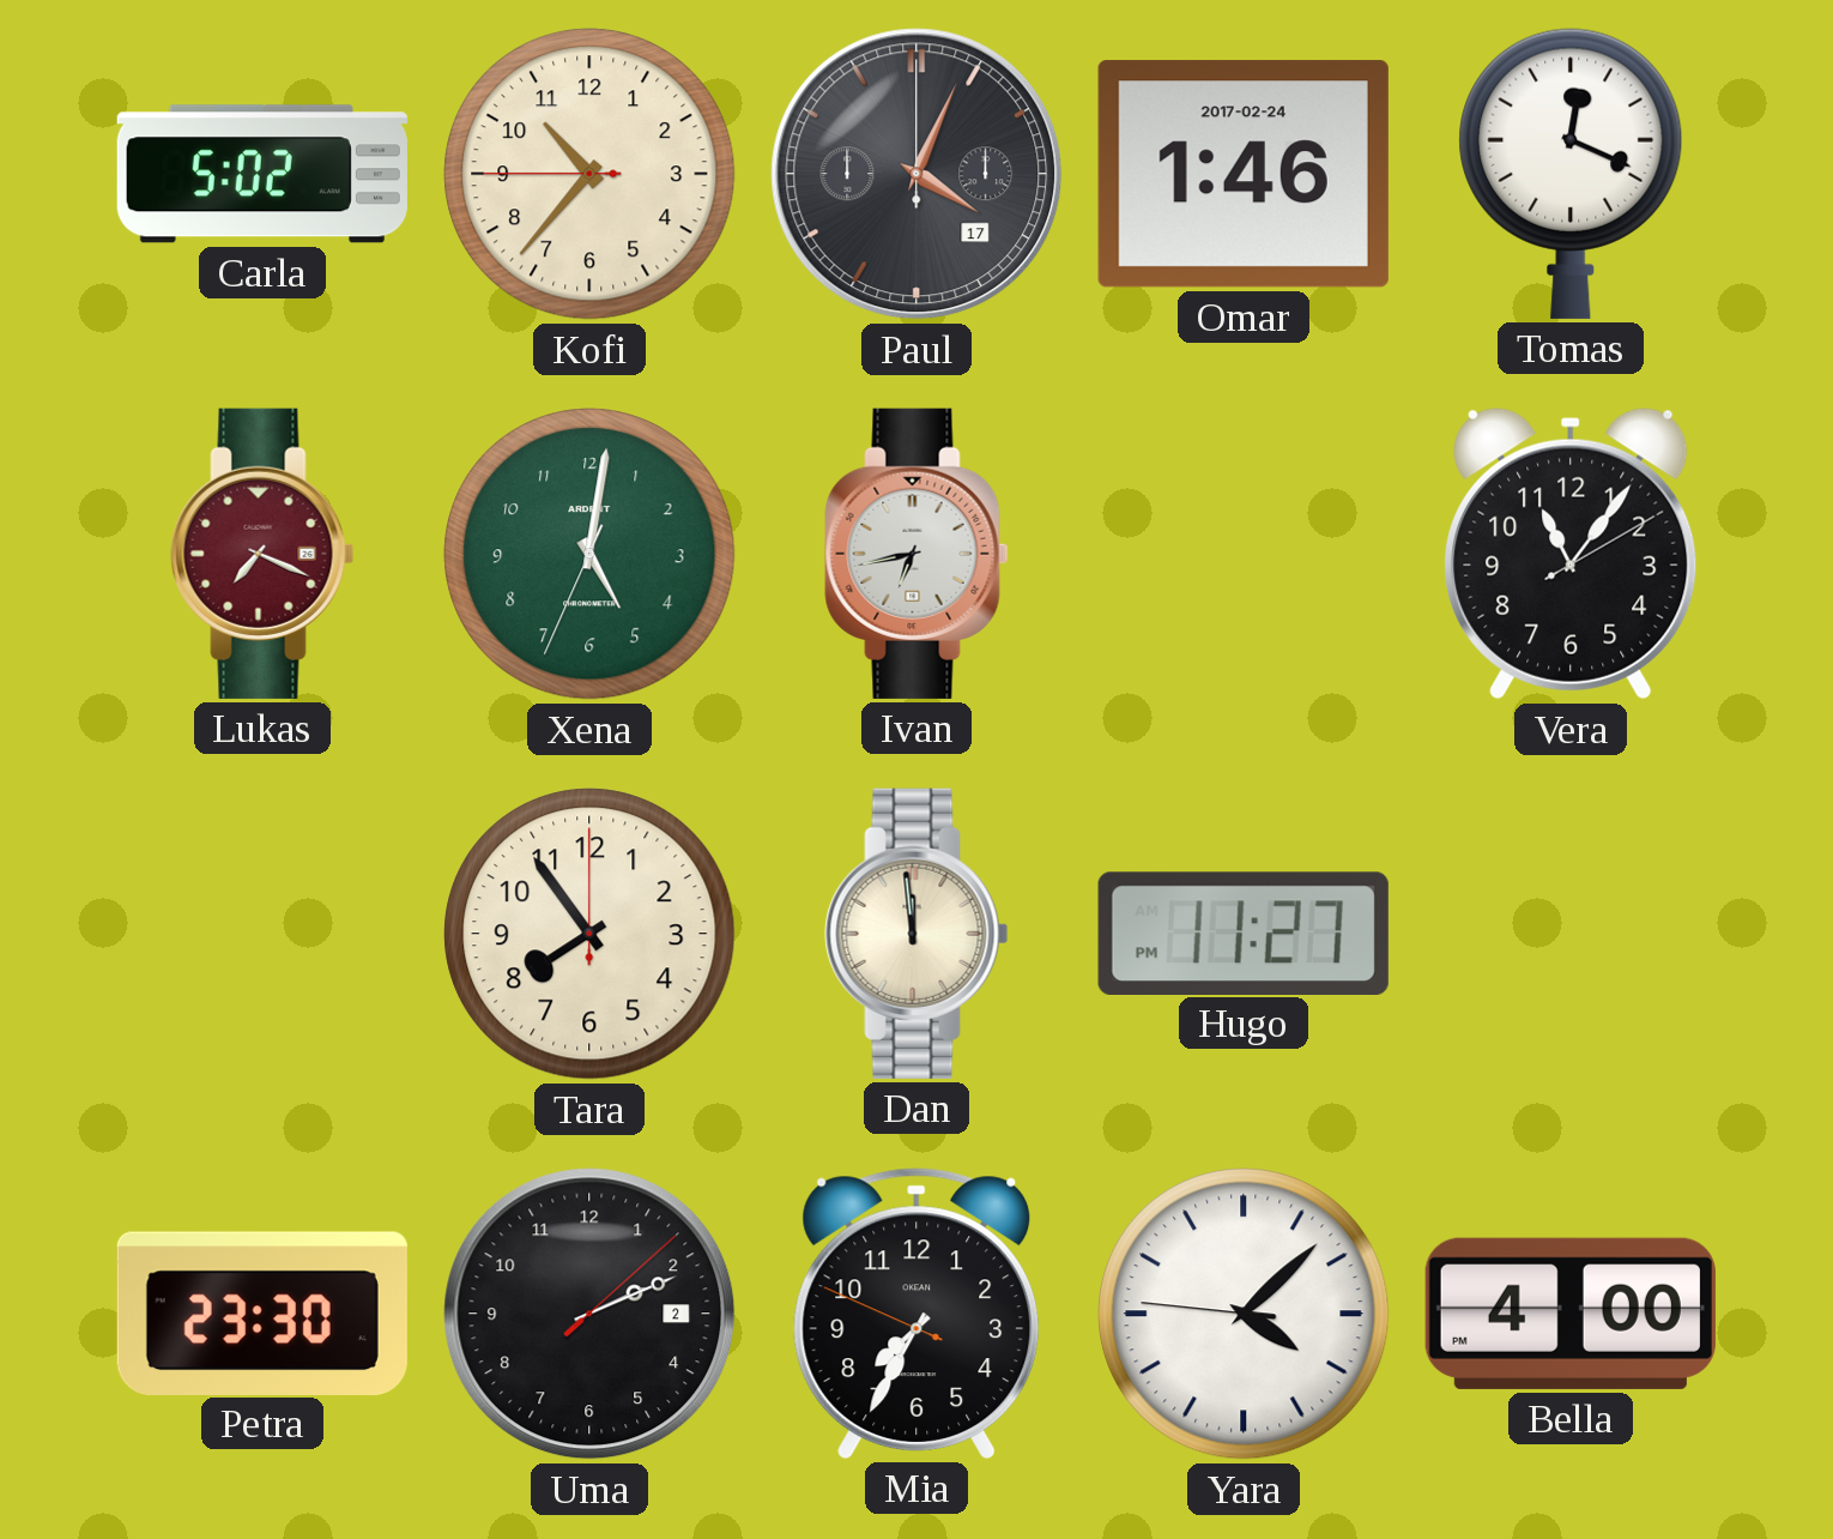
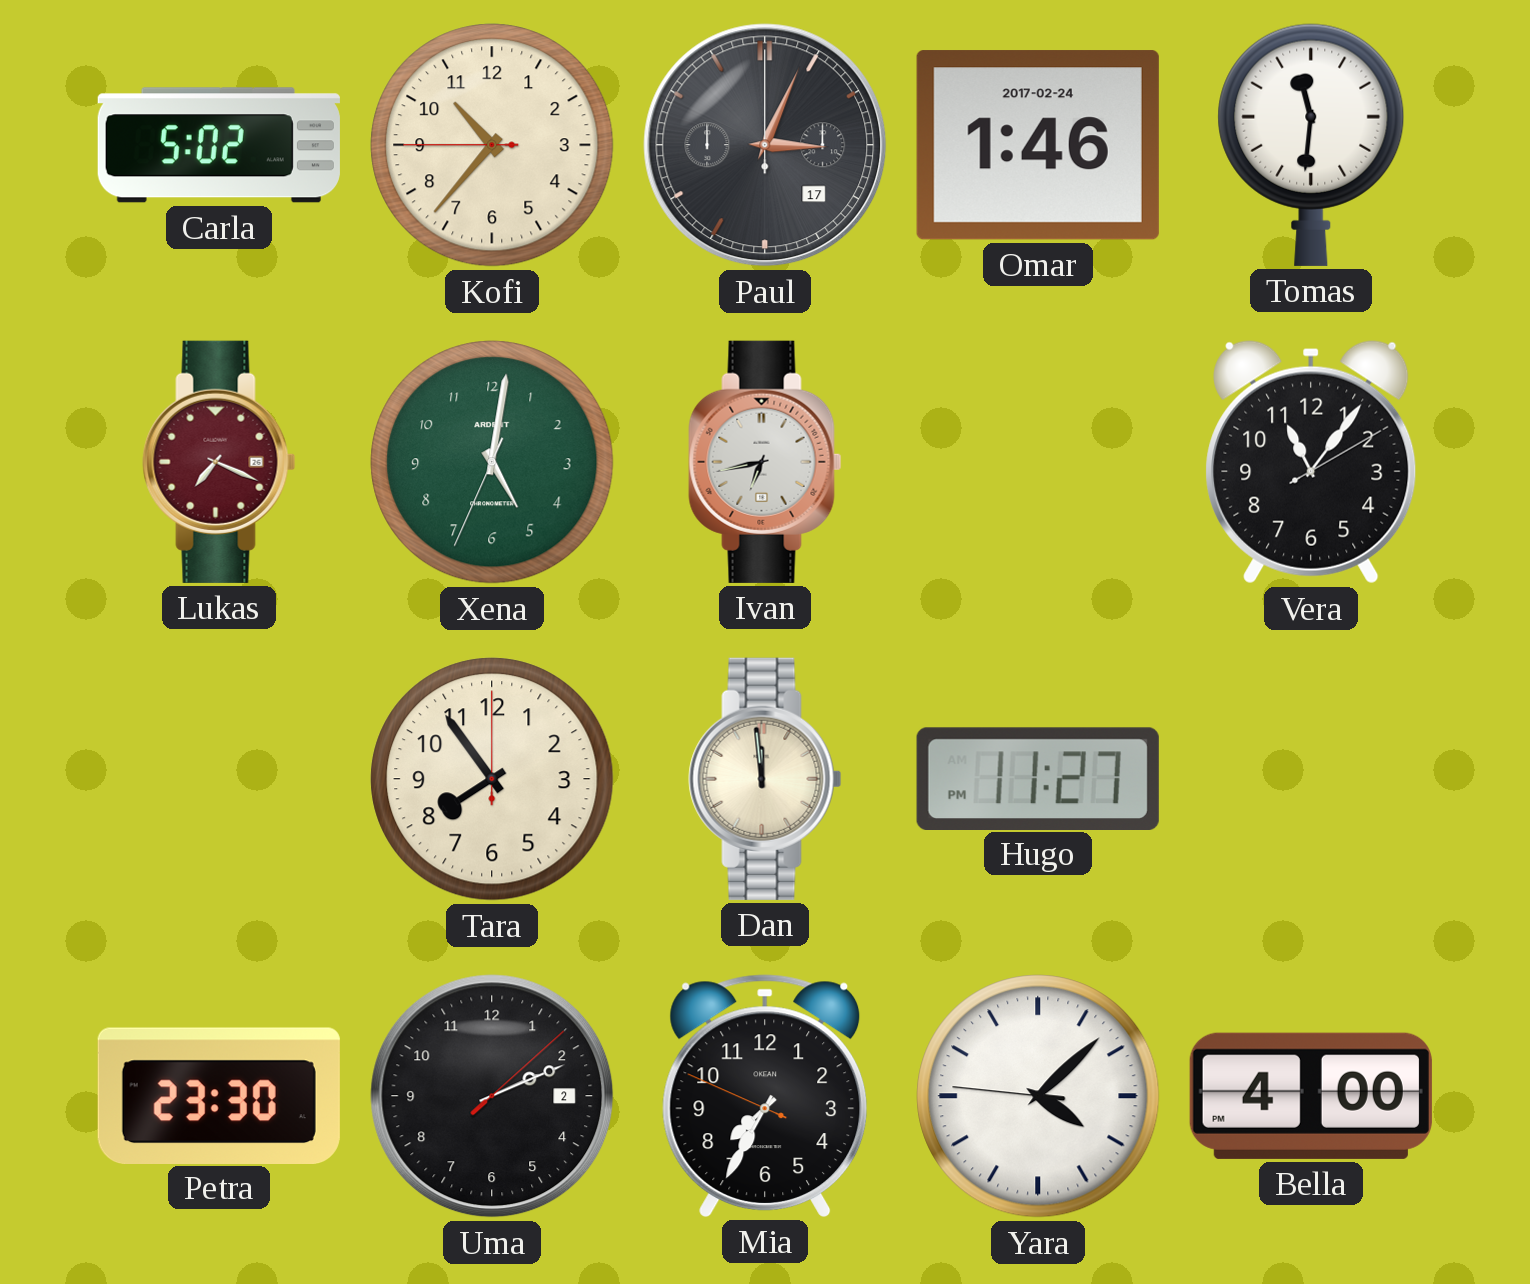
Paul: 4:04 -> 3:04 (765, 145)
Tomas: 12:19 -> 11:31 (1311, 145)
